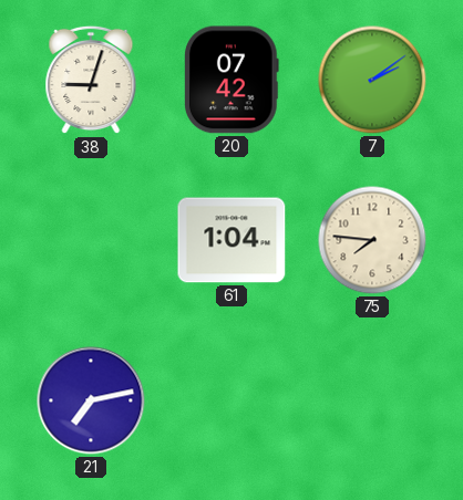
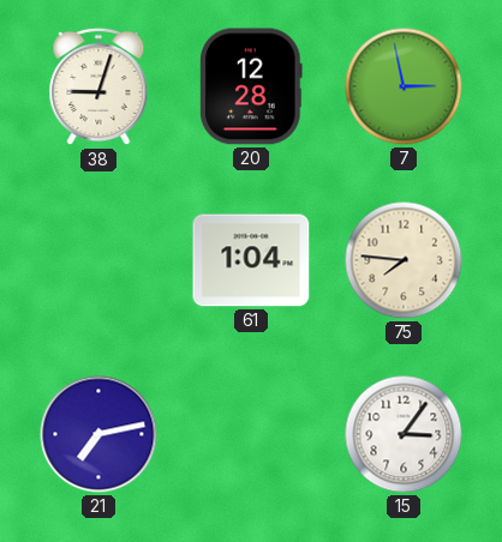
20: 07:42 -> 12:28 (252, 86)
7: 2:09 -> 2:58 (404, 86)
15: none -> 3:06 (404, 434)
